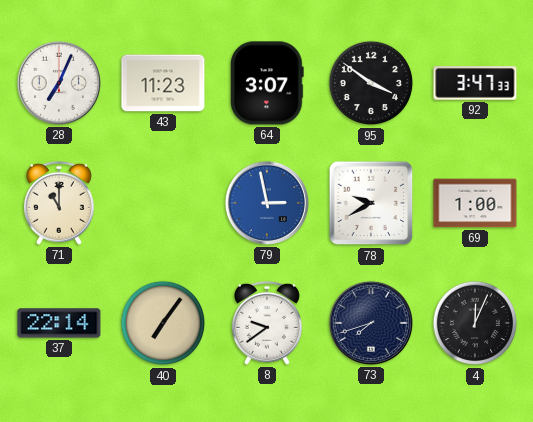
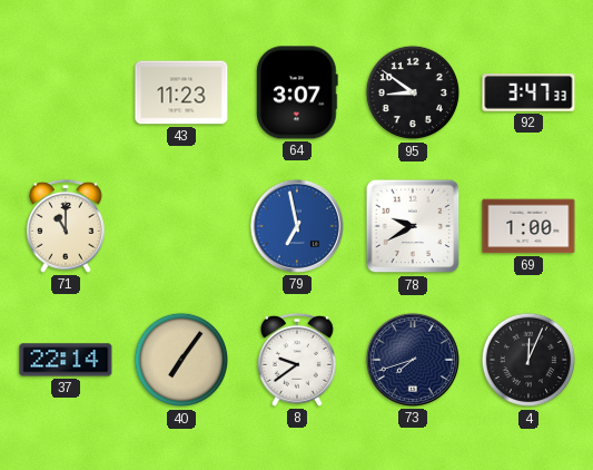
28: 7:04 -> none (59, 83)
95: 3:51 -> 8:51 (413, 92)
79: 2:58 -> 6:58 (297, 226)
